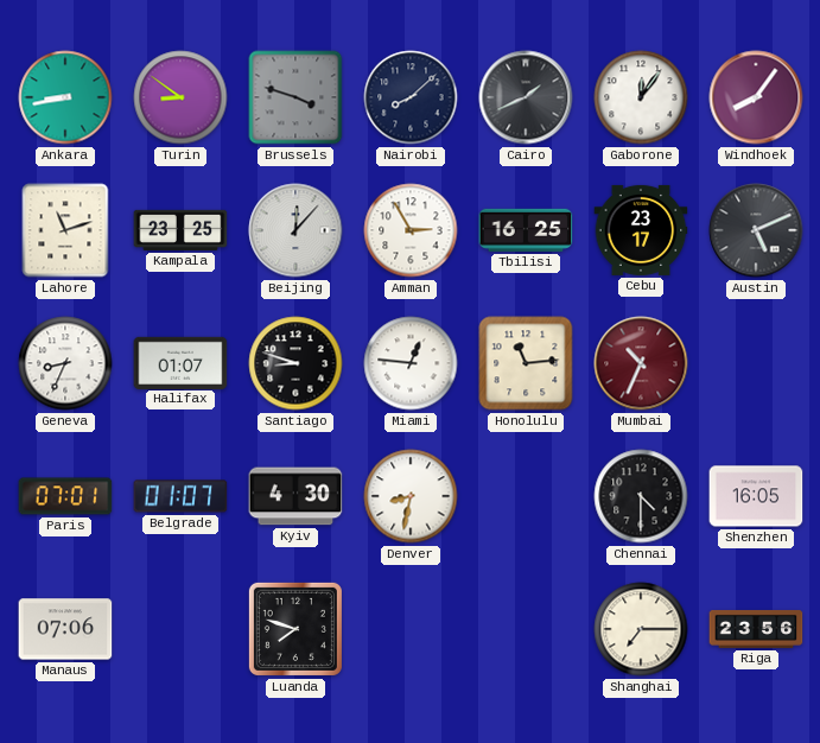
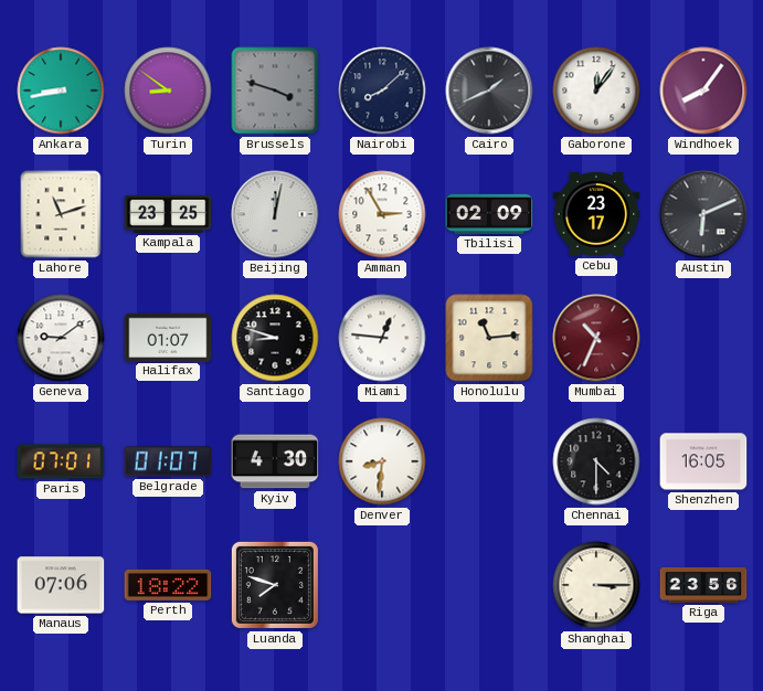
Beijing: 12:07 -> 12:02 (275, 214)
Tbilisi: 16:25 -> 02:09 (489, 214)
Austin: 5:11 -> 6:11 (703, 214)
Geneva: 8:34 -> 9:09 (61, 338)
Denver: 8:32 -> 8:31 (382, 461)
Perth: none -> 18:22 (168, 585)
Shanghai: 7:15 -> 3:15 (596, 585)
